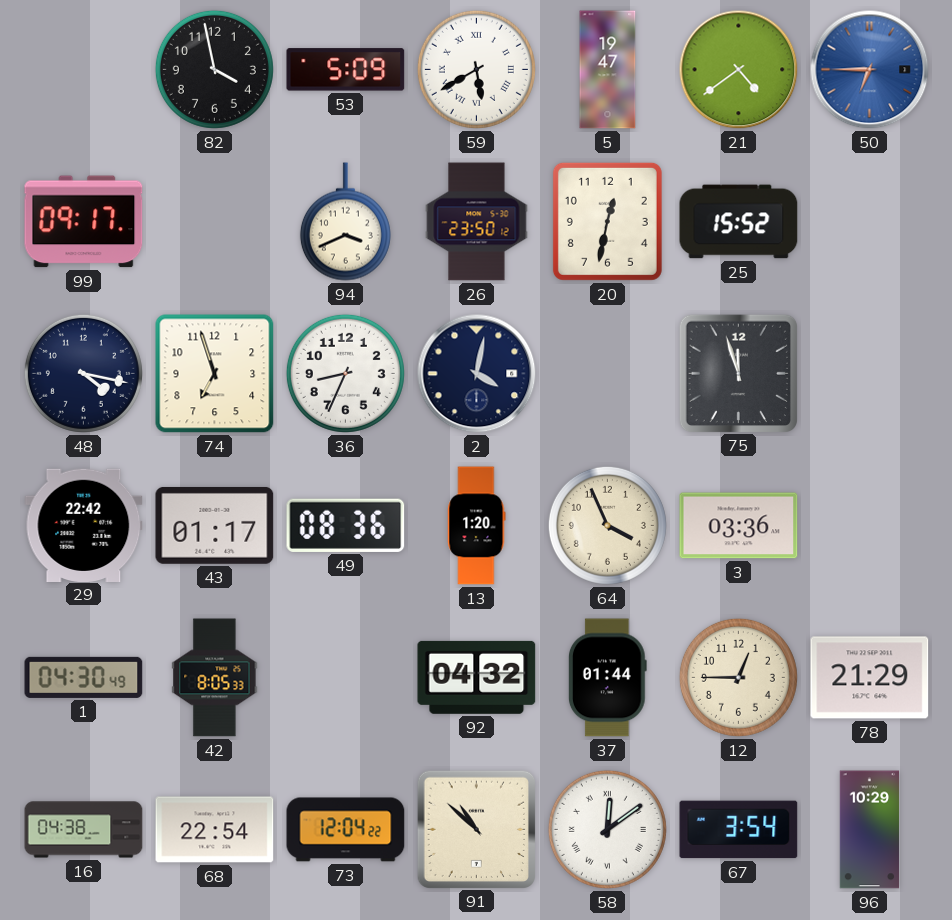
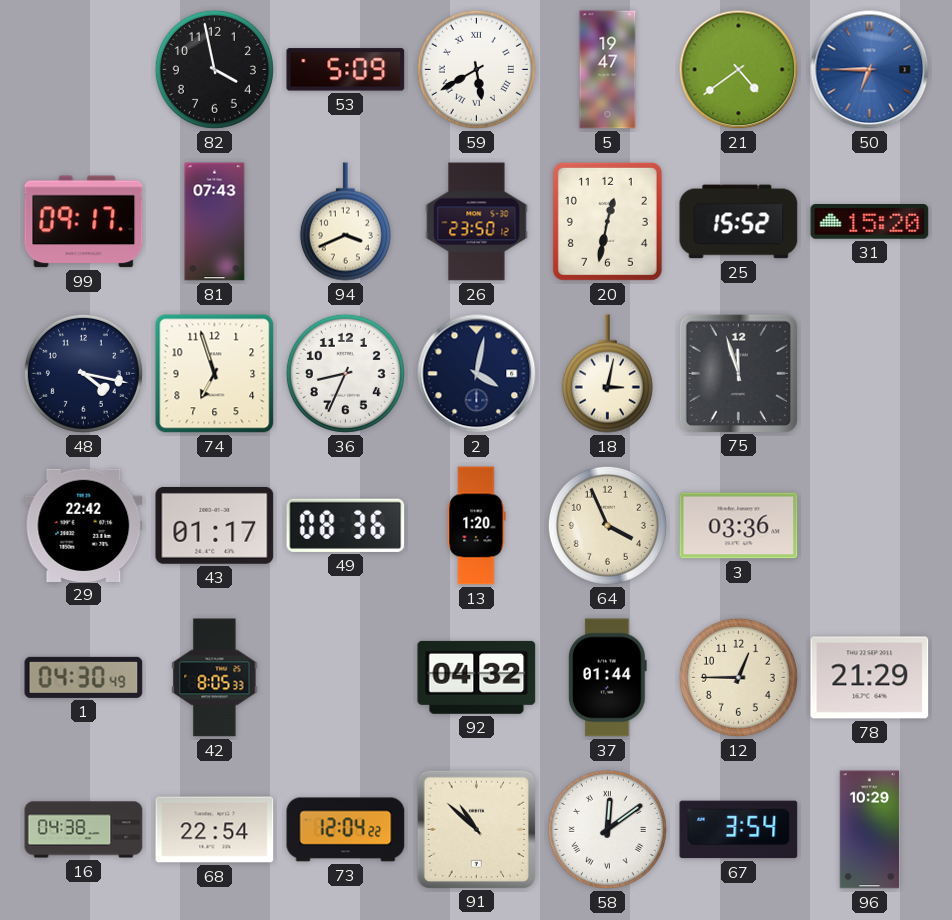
81: none -> 07:43 (215, 222)
31: none -> 15:20 (870, 222)
18: none -> 3:02 (607, 374)
